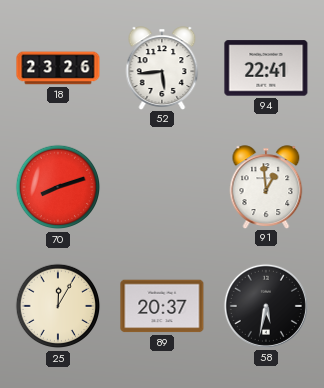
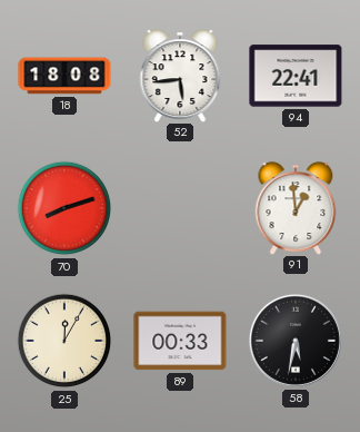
18: 23:26 -> 18:08 (64, 76)
89: 20:37 -> 00:33 (180, 341)
